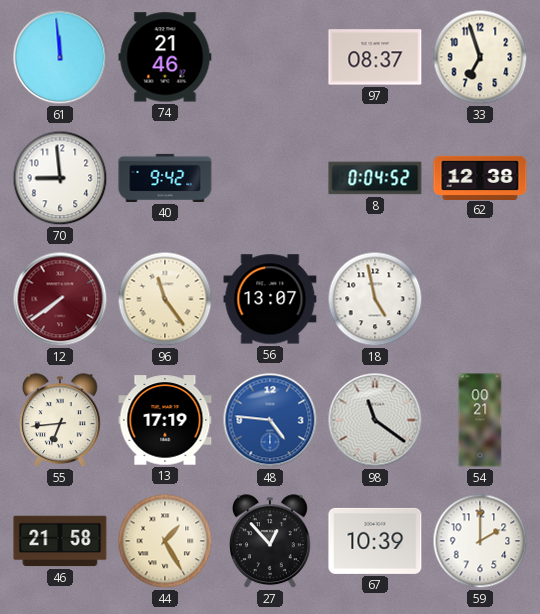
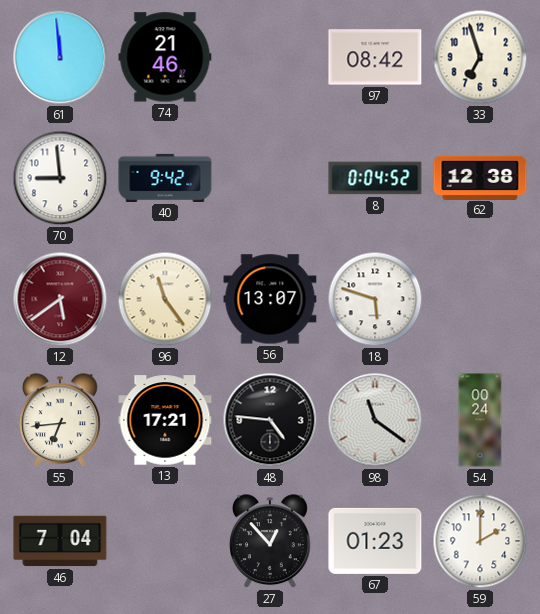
97: 08:37 -> 08:42 (375, 57)
12: 7:39 -> 5:39 (60, 299)
18: 4:58 -> 5:48 (375, 299)
13: 17:19 -> 17:21 (165, 420)
48 dial: blue -> black (270, 420)
54: 00:21 -> 00:24 (480, 420)
46: 21:58 -> 7:04 (60, 541)
44: 1:25 -> none (165, 541)
67: 10:39 -> 01:23 (375, 541)
